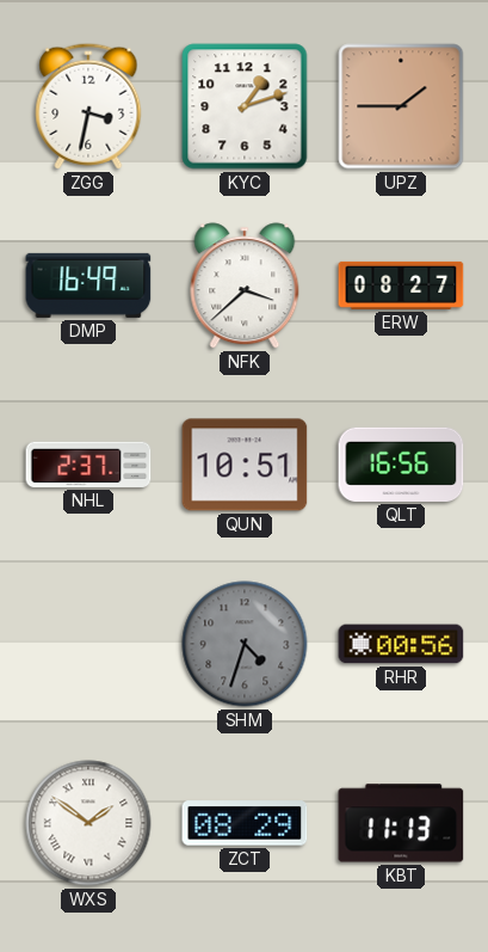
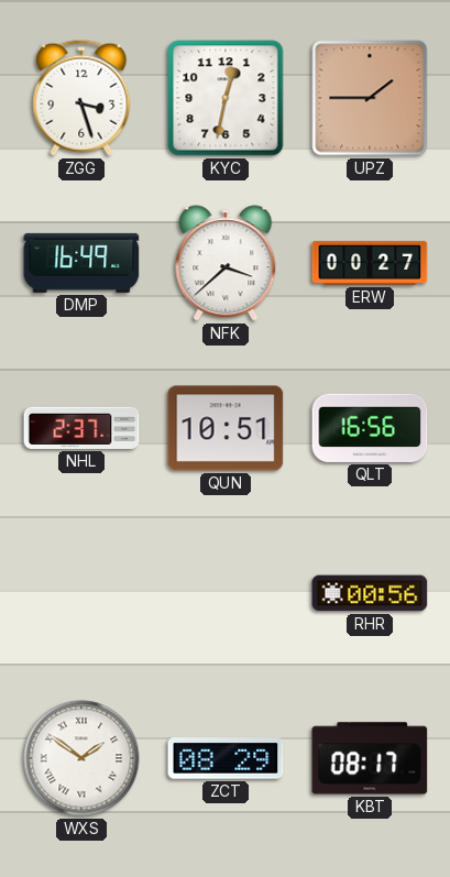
ZGG: 3:32 -> 3:27 (81, 98)
KYC: 1:12 -> 12:32 (226, 98)
ERW: 08:27 -> 00:27 (370, 263)
SHM: 4:33 -> none (245, 644)
KBT: 11:13 -> 08:17 (370, 758)
